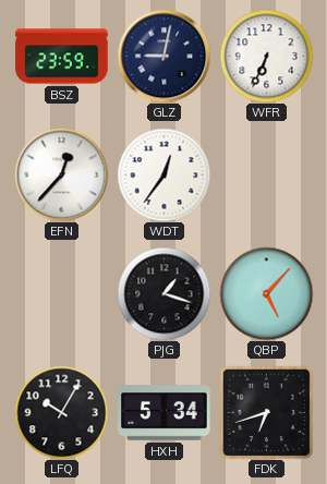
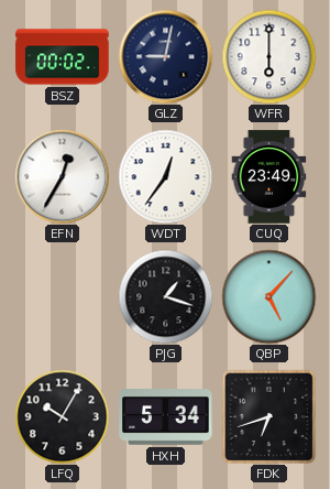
BSZ: 23:59 -> 00:02 (63, 57)
WFR: 6:34 -> 6:00 (268, 56)
EFN: 12:37 -> 12:35 (62, 176)
CUQ: none -> 23:49 (269, 177)
